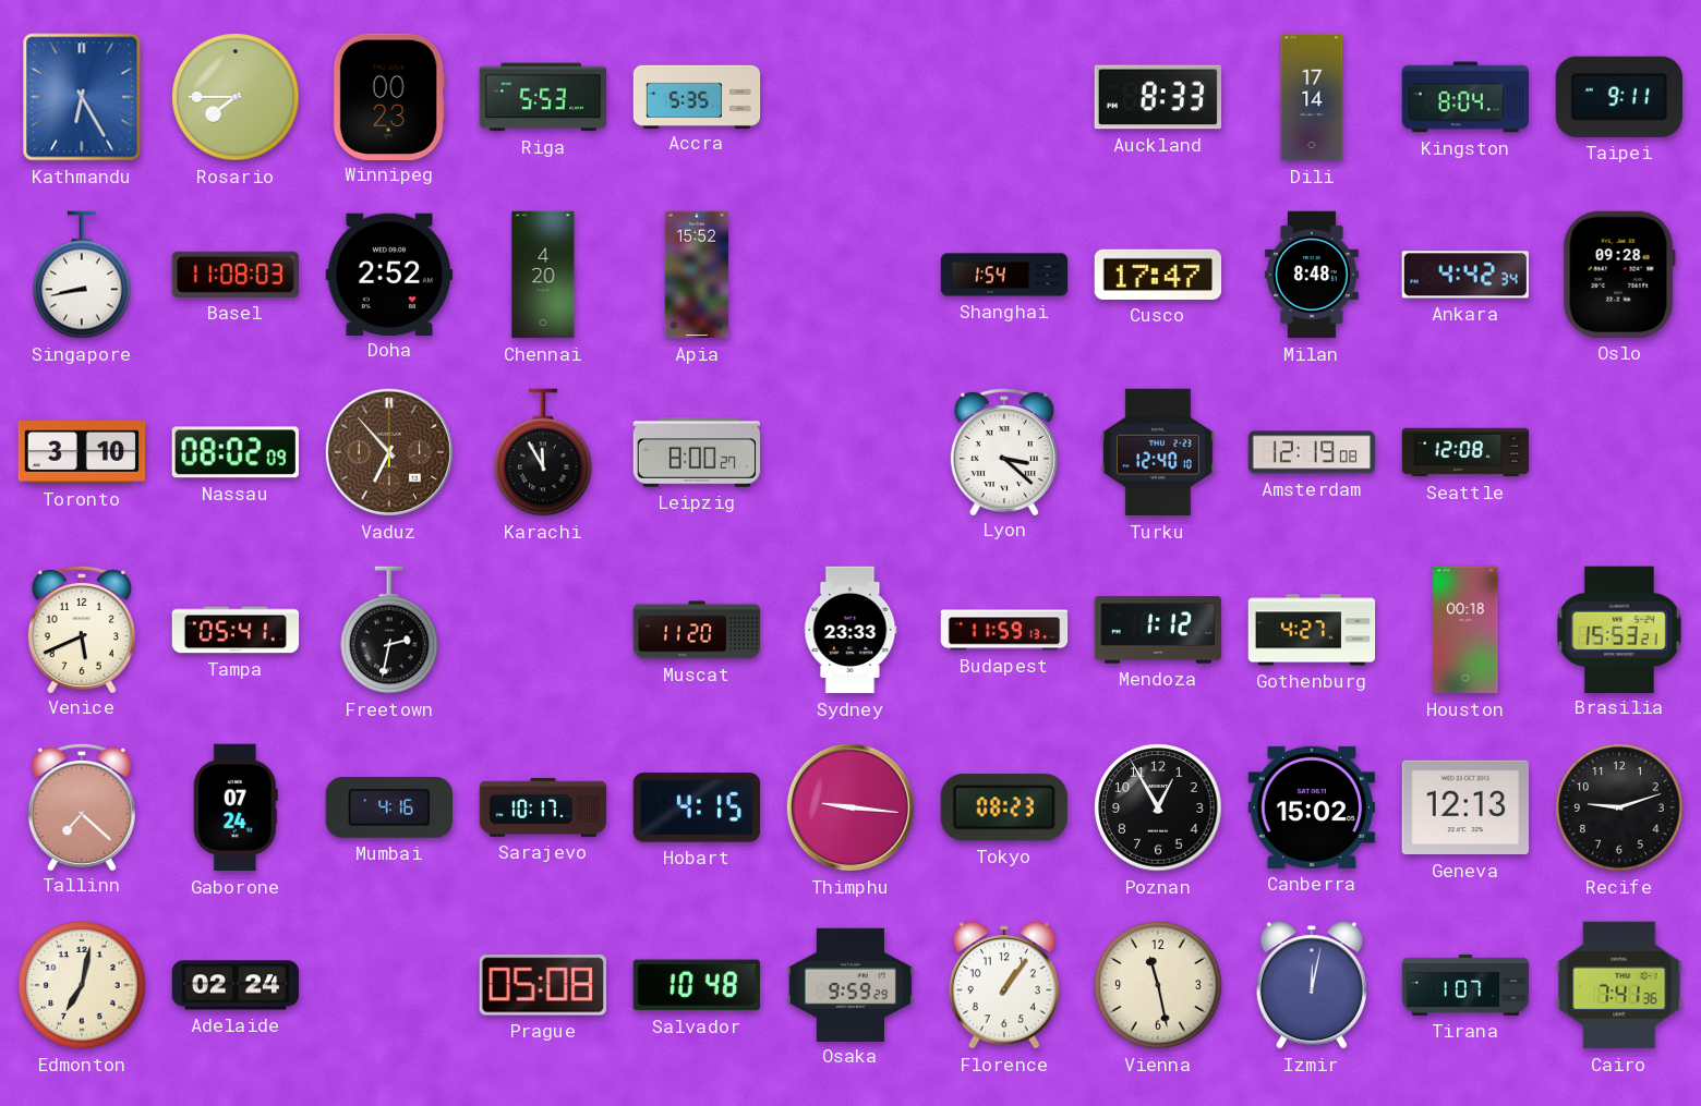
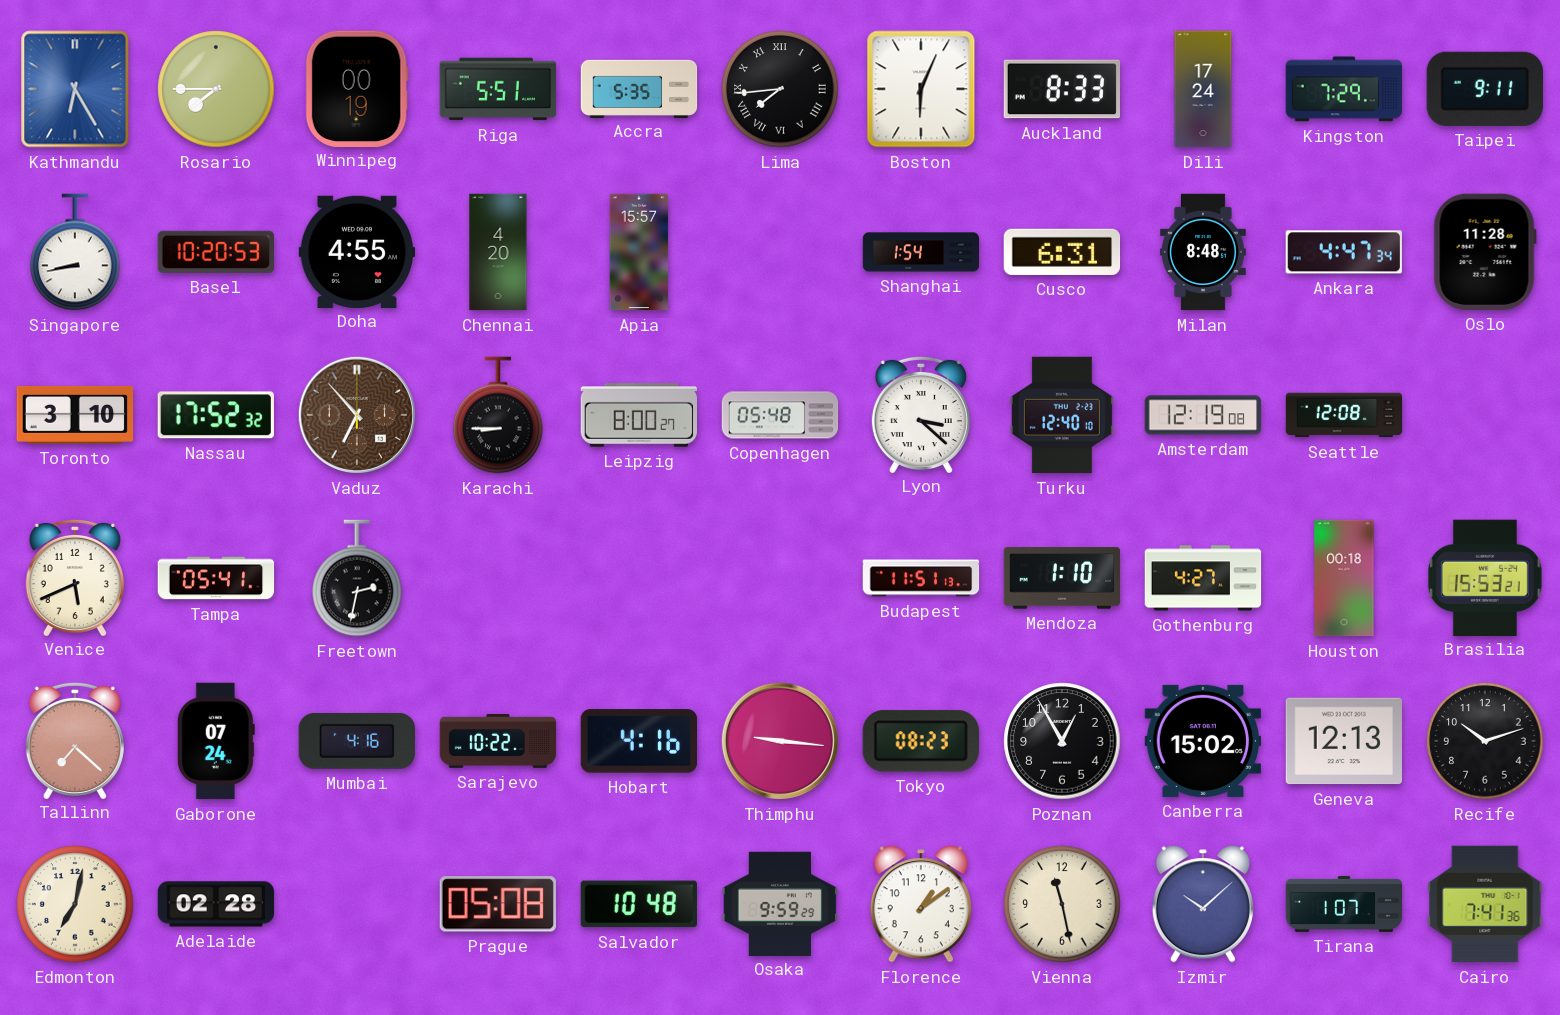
Winnipeg: 00:23 -> 00:19 (357, 88)
Riga: 5:53 -> 5:51 (498, 89)
Lima: none -> 7:44 (780, 89)
Boston: none -> 6:04 (921, 89)
Dili: 17:14 -> 17:24 (1203, 89)
Kingston: 8:04 -> 7:29 (1344, 89)
Basel: 11:08 -> 10:20 (215, 252)
Doha: 2:52 -> 4:55 (357, 251)
Apia: 15:52 -> 15:57 (639, 252)
Cusco: 17:47 -> 6:31 (1062, 252)
Ankara: 4:42 -> 4:47 (1344, 252)
Oslo: 09:28 -> 11:28 (1485, 252)
Nassau: 08:02 -> 17:52 (216, 415)
Karachi: 11:55 -> 8:45 (498, 415)
Copenhagen: none -> 05:48 (780, 415)
Muscat: 11:20 -> none (697, 630)
Sydney: 23:33 -> none (850, 630)
Budapest: 11:59 -> 11:51 (921, 578)
Mendoza: 1:12 -> 1:10 (1062, 578)
Sarajevo: 10:17 -> 10:22 (498, 741)
Hobart: 4:15 -> 4:16 (639, 741)
Recife: 9:12 -> 10:12 (1485, 741)
Adelaide: 02:24 -> 02:28 (216, 904)
Florence: 1:06 -> 1:09 (921, 904)
Izmir: 12:02 -> 10:08 (1203, 904)
